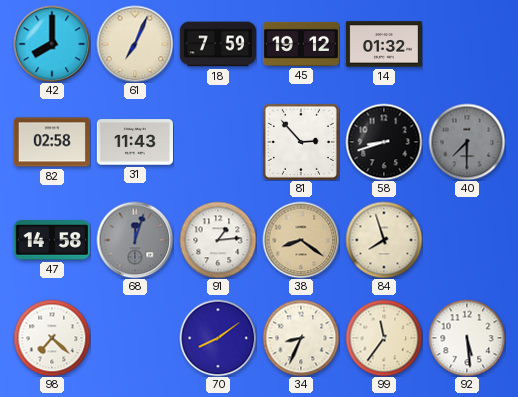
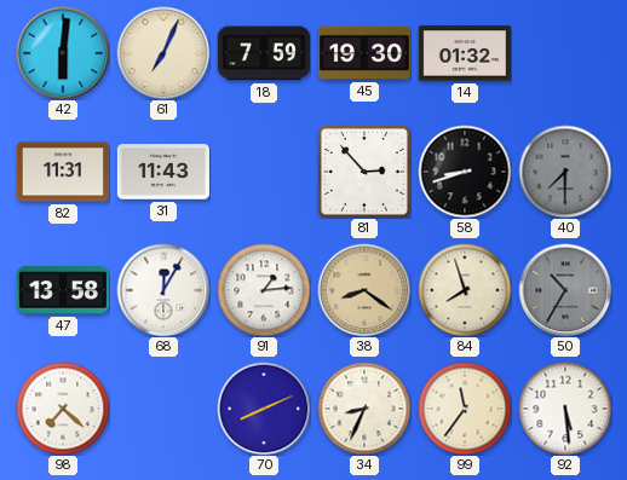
42: 8:00 -> 6:01 (63, 53)
45: 19:12 -> 19:30 (364, 53)
82: 02:58 -> 11:31 (63, 172)
47: 14:58 -> 13:58 (63, 290)
68: 12:03 -> 12:05 (163, 290)
68 dial: grey -> white (163, 290)
50: none -> 10:35 (565, 290)
70: 8:09 -> 8:11 (264, 409)
